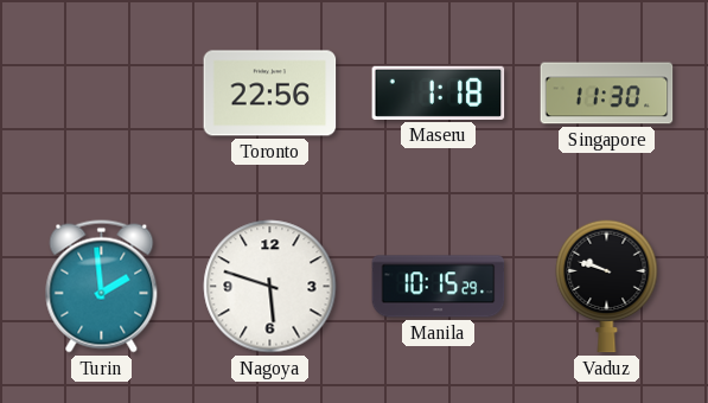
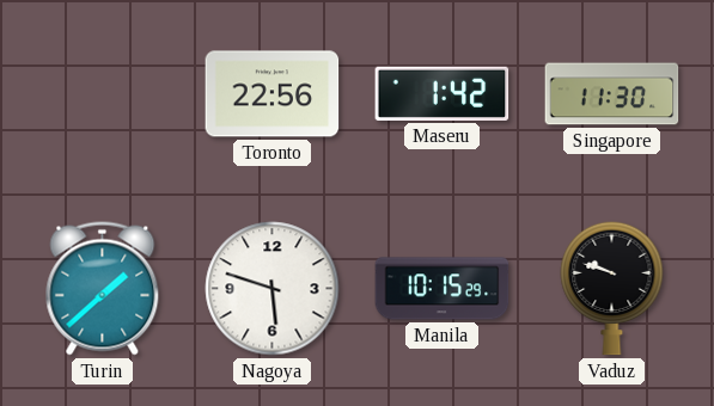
Maseru: 1:18 -> 1:42 (443, 93)
Turin: 1:59 -> 1:38 (103, 289)
